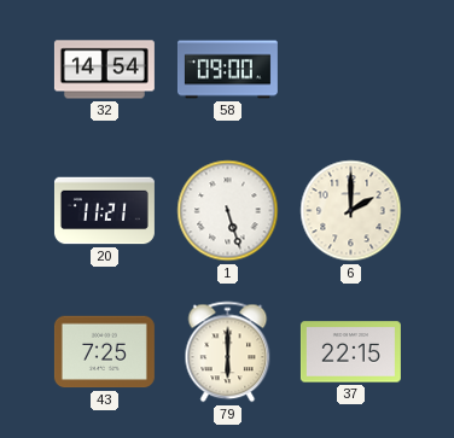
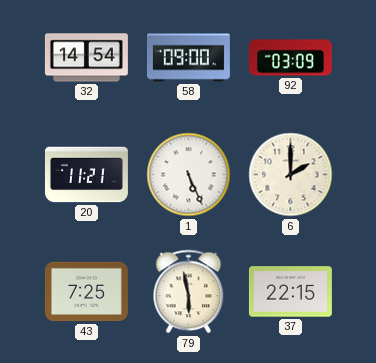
92: none -> 03:09 (290, 58)
1: 5:27 -> 5:26 (189, 175)
79: 6:00 -> 5:58 (189, 292)
